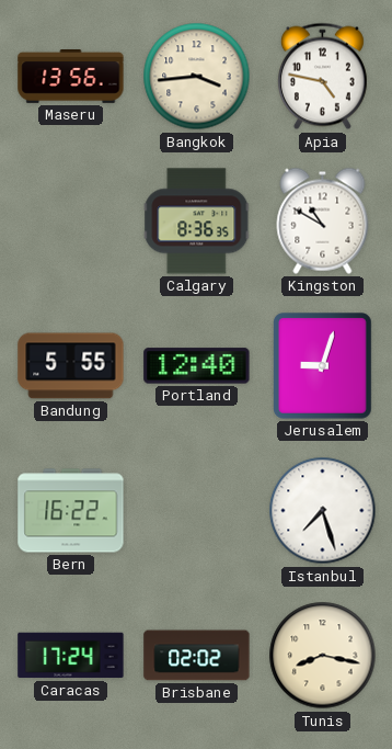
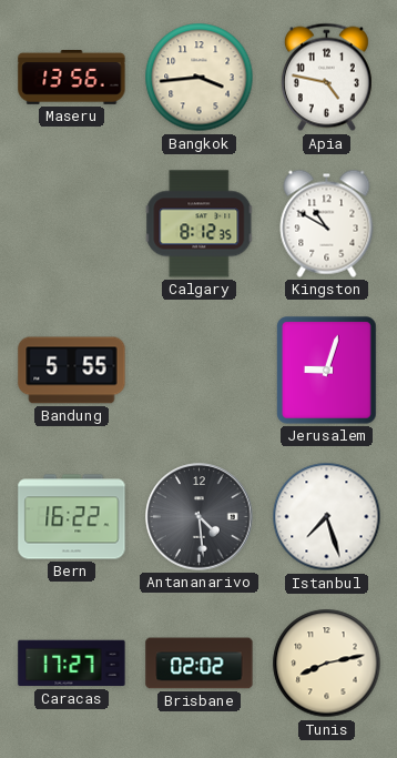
Calgary: 8:36 -> 8:12 (200, 224)
Portland: 12:40 -> none (197, 366)
Antananarivo: none -> 4:29 (200, 517)
Caracas: 17:24 -> 17:27 (72, 664)
Tunis: 8:17 -> 8:13 (327, 664)
